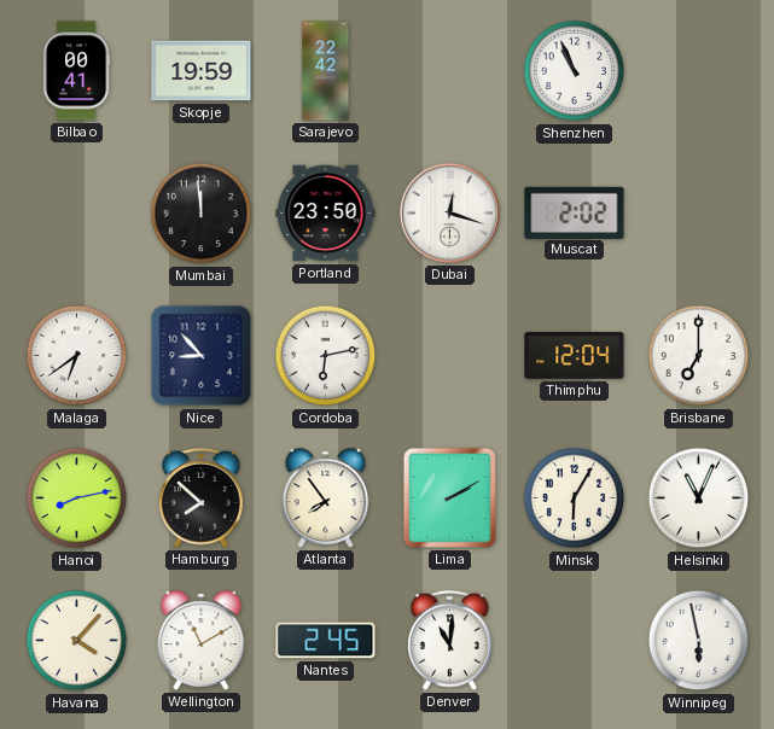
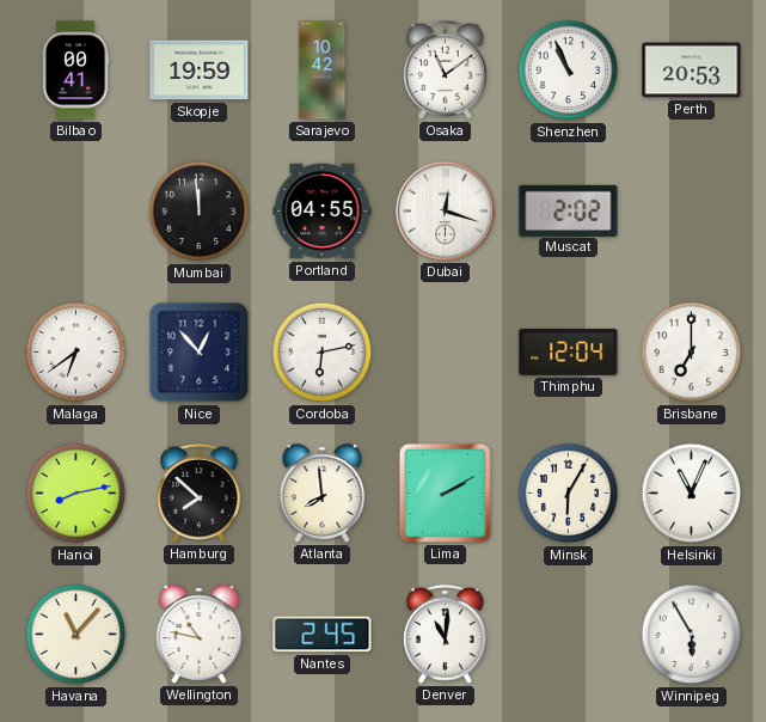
Sarajevo: 22:42 -> 10:42 (323, 71)
Osaka: none -> 11:09 (446, 71)
Perth: none -> 20:53 (692, 71)
Portland: 23:50 -> 04:55 (323, 212)
Nice: 8:53 -> 12:53 (200, 353)
Atlanta: 7:54 -> 7:59 (323, 494)
Havana: 4:07 -> 11:07 (76, 635)
Wellington: 11:10 -> 10:47 (200, 635)
Winnipeg: 5:58 -> 5:55 (692, 635)
